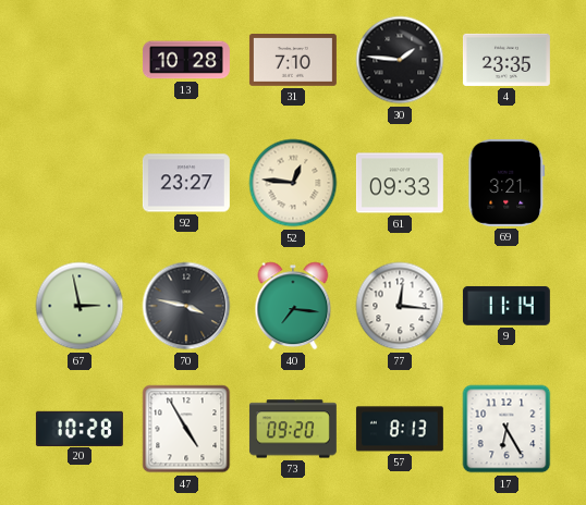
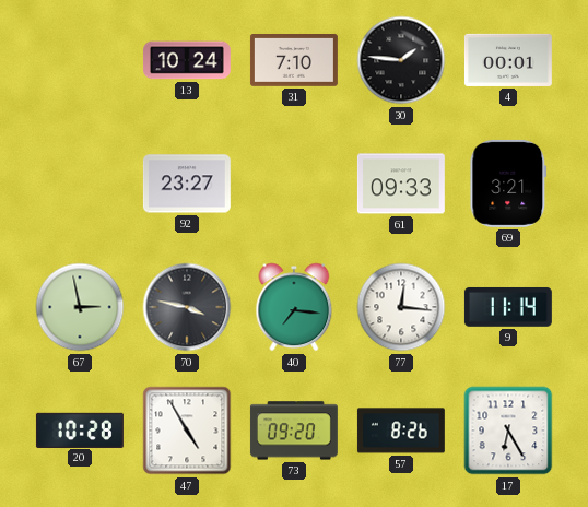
13: 10:28 -> 10:24 (187, 60)
4: 23:35 -> 00:01 (508, 60)
52: 12:46 -> none (293, 183)
57: 8:13 -> 8:26 (401, 431)
